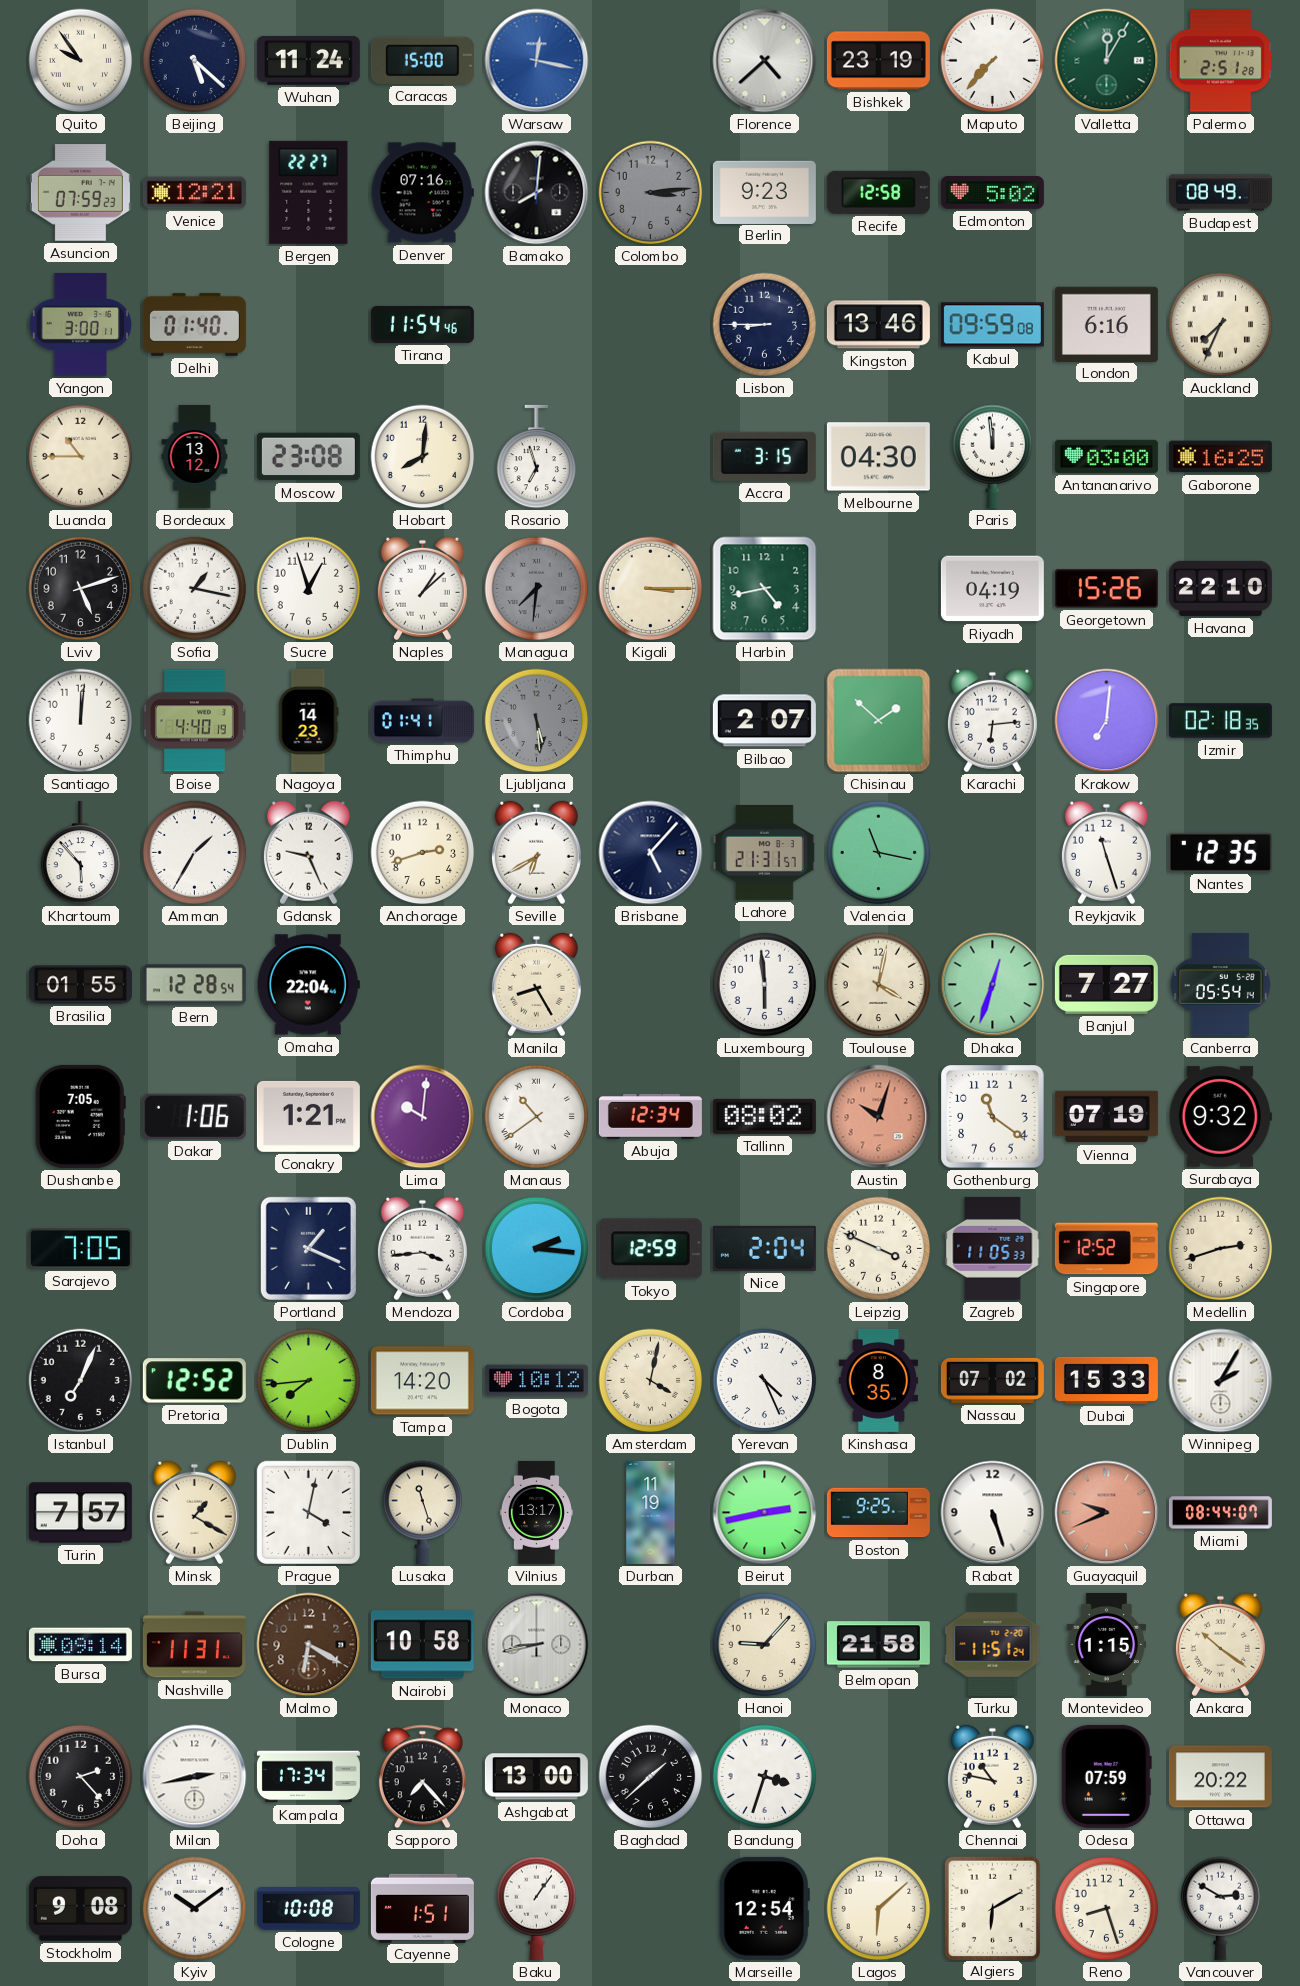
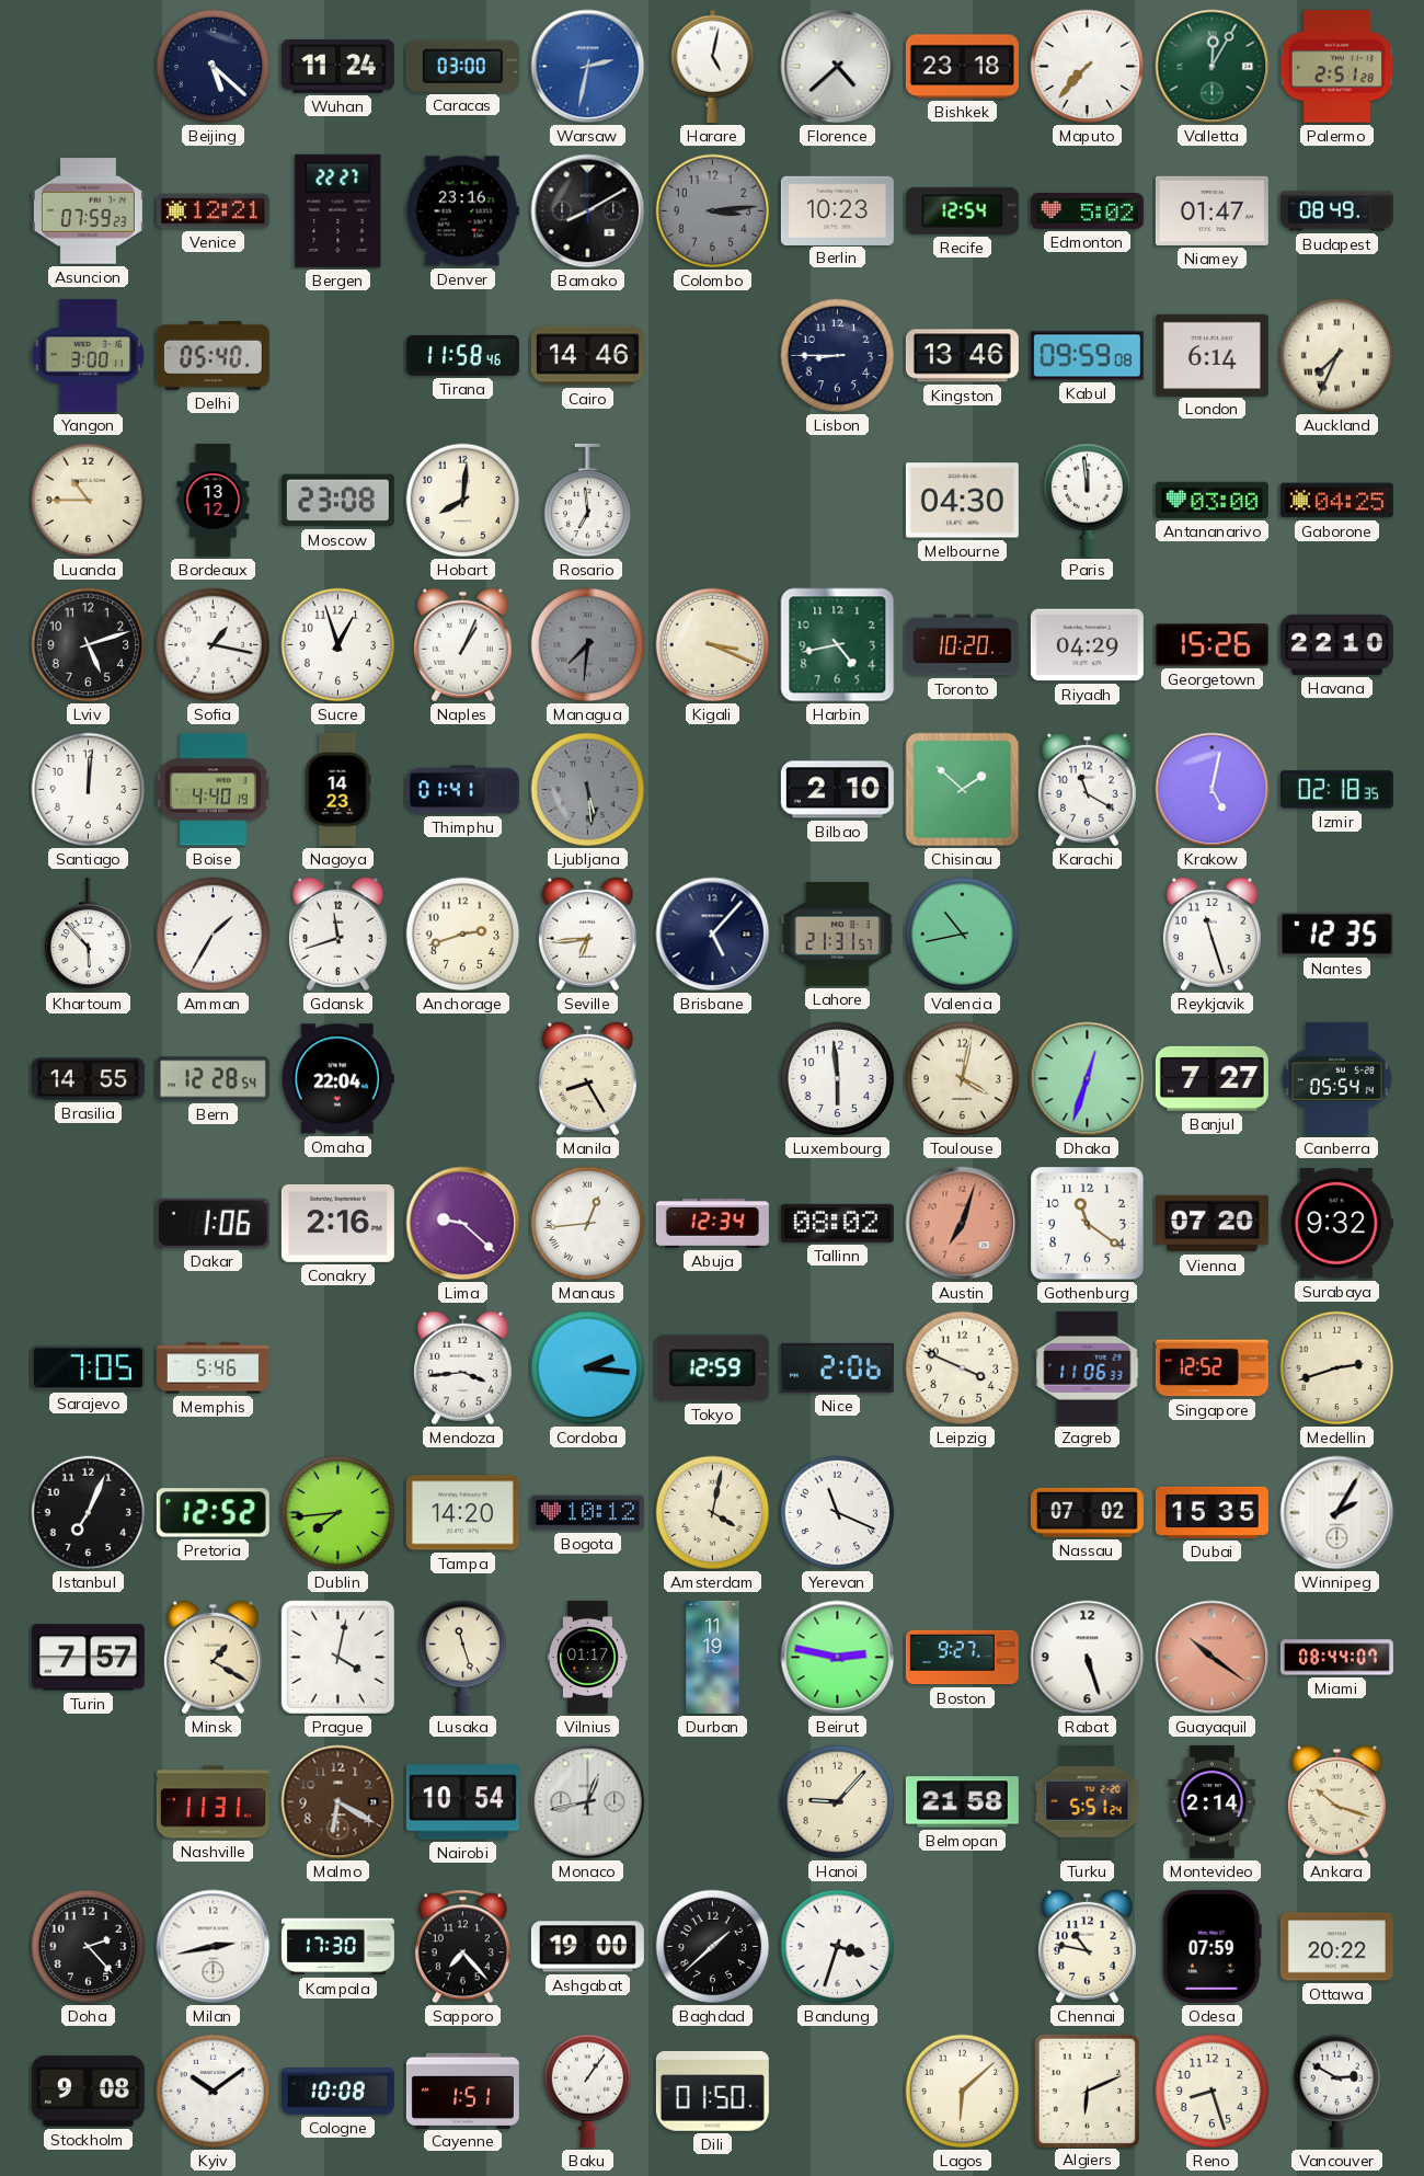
Quito: 9:54 -> none (81, 61)
Caracas: 15:00 -> 03:00 (462, 66)
Warsaw: 12:17 -> 2:32 (588, 67)
Harare: none -> 5:02 (713, 66)
Bishkek: 23:19 -> 23:18 (962, 67)
Denver: 07:16 -> 23:16 (462, 211)
Bamako: 8:01 -> 8:10 (588, 211)
Berlin: 9:23 -> 10:23 (837, 210)
Recife: 12:58 -> 12:54 (962, 210)
Niamey: none -> 01:47 (1211, 210)
Delhi: 01:40 -> 05:40 (213, 355)
Tirana: 11:54 -> 11:58 (462, 355)
Cairo: none -> 14:46 (587, 356)
London: 6:16 -> 6:14 (1211, 355)
Rosario: 6:57 -> 6:59 (588, 501)
Accra: 3:15 -> none (764, 456)
Gaborone: 16:25 -> 04:25 (1336, 501)
Naples: 1:08 -> 1:04 (462, 645)
Kigali: 3:15 -> 3:19 (713, 645)
Toronto: none -> 10:20 (962, 645)
Riyadh: 04:19 -> 04:29 (1087, 645)
Bilbao: 2:07 -> 2:10 (837, 790)
Karachi: 6:14 -> 11:20 (1087, 790)
Krakow: 7:01 -> 5:02 (1213, 790)
Gdansk: 9:26 -> 11:42 (337, 935)
Seville: 6:40 -> 6:44 (587, 935)
Valencia: 11:17 -> 10:43 (963, 935)
Brasilia: 01:55 -> 14:55 (88, 1079)
Dushanbe: 7:05 -> none (80, 1116)
Conakry: 1:21 -> 2:16 (337, 1223)
Lima: 10:01 -> 9:22 (463, 1224)
Manaus: 10:39 -> 12:44 (588, 1224)
Austin: 10:03 -> 7:03 (963, 1224)
Vienna: 07:19 -> 07:20 (1211, 1224)
Memphis: none -> 5:46 (213, 1368)
Portland: 1:19 -> none (308, 1248)
Nice: 2:04 -> 2:06 (837, 1367)
Zagreb: 11:05 -> 11:06 (1088, 1367)
Yerevan: 4:26 -> 11:19 (838, 1513)
Kinshasa: 8:35 -> none (878, 1380)
Dubai: 15:33 -> 15:35 (1211, 1512)
Vilnius: 13:17 -> 01:17 (587, 1657)
Beirut: 2:43 -> 2:47 (838, 1658)
Boston: 9:25 -> 9:27 (962, 1658)
Guayaquil: 9:41 -> 10:21 (1213, 1658)
Bursa: 09:14 -> none (80, 1645)
Nairobi: 10:58 -> 10:54 (462, 1802)
Monaco: 8:43 -> 12:43 (588, 1802)
Turku: 11:51 -> 5:51 (1088, 1801)
Montevideo: 1:15 -> 2:14 (1211, 1801)
Ankara: 10:21 -> 10:18 (1336, 1802)
Kampala: 17:34 -> 17:30 (337, 1947)
Ashgabat: 13:00 -> 19:00 (587, 1947)
Dili: none -> 01:50 (712, 2091)
Marseille: 12:54 -> none (764, 1908)
Algiers: 6:10 -> 6:11 (1087, 2091)
